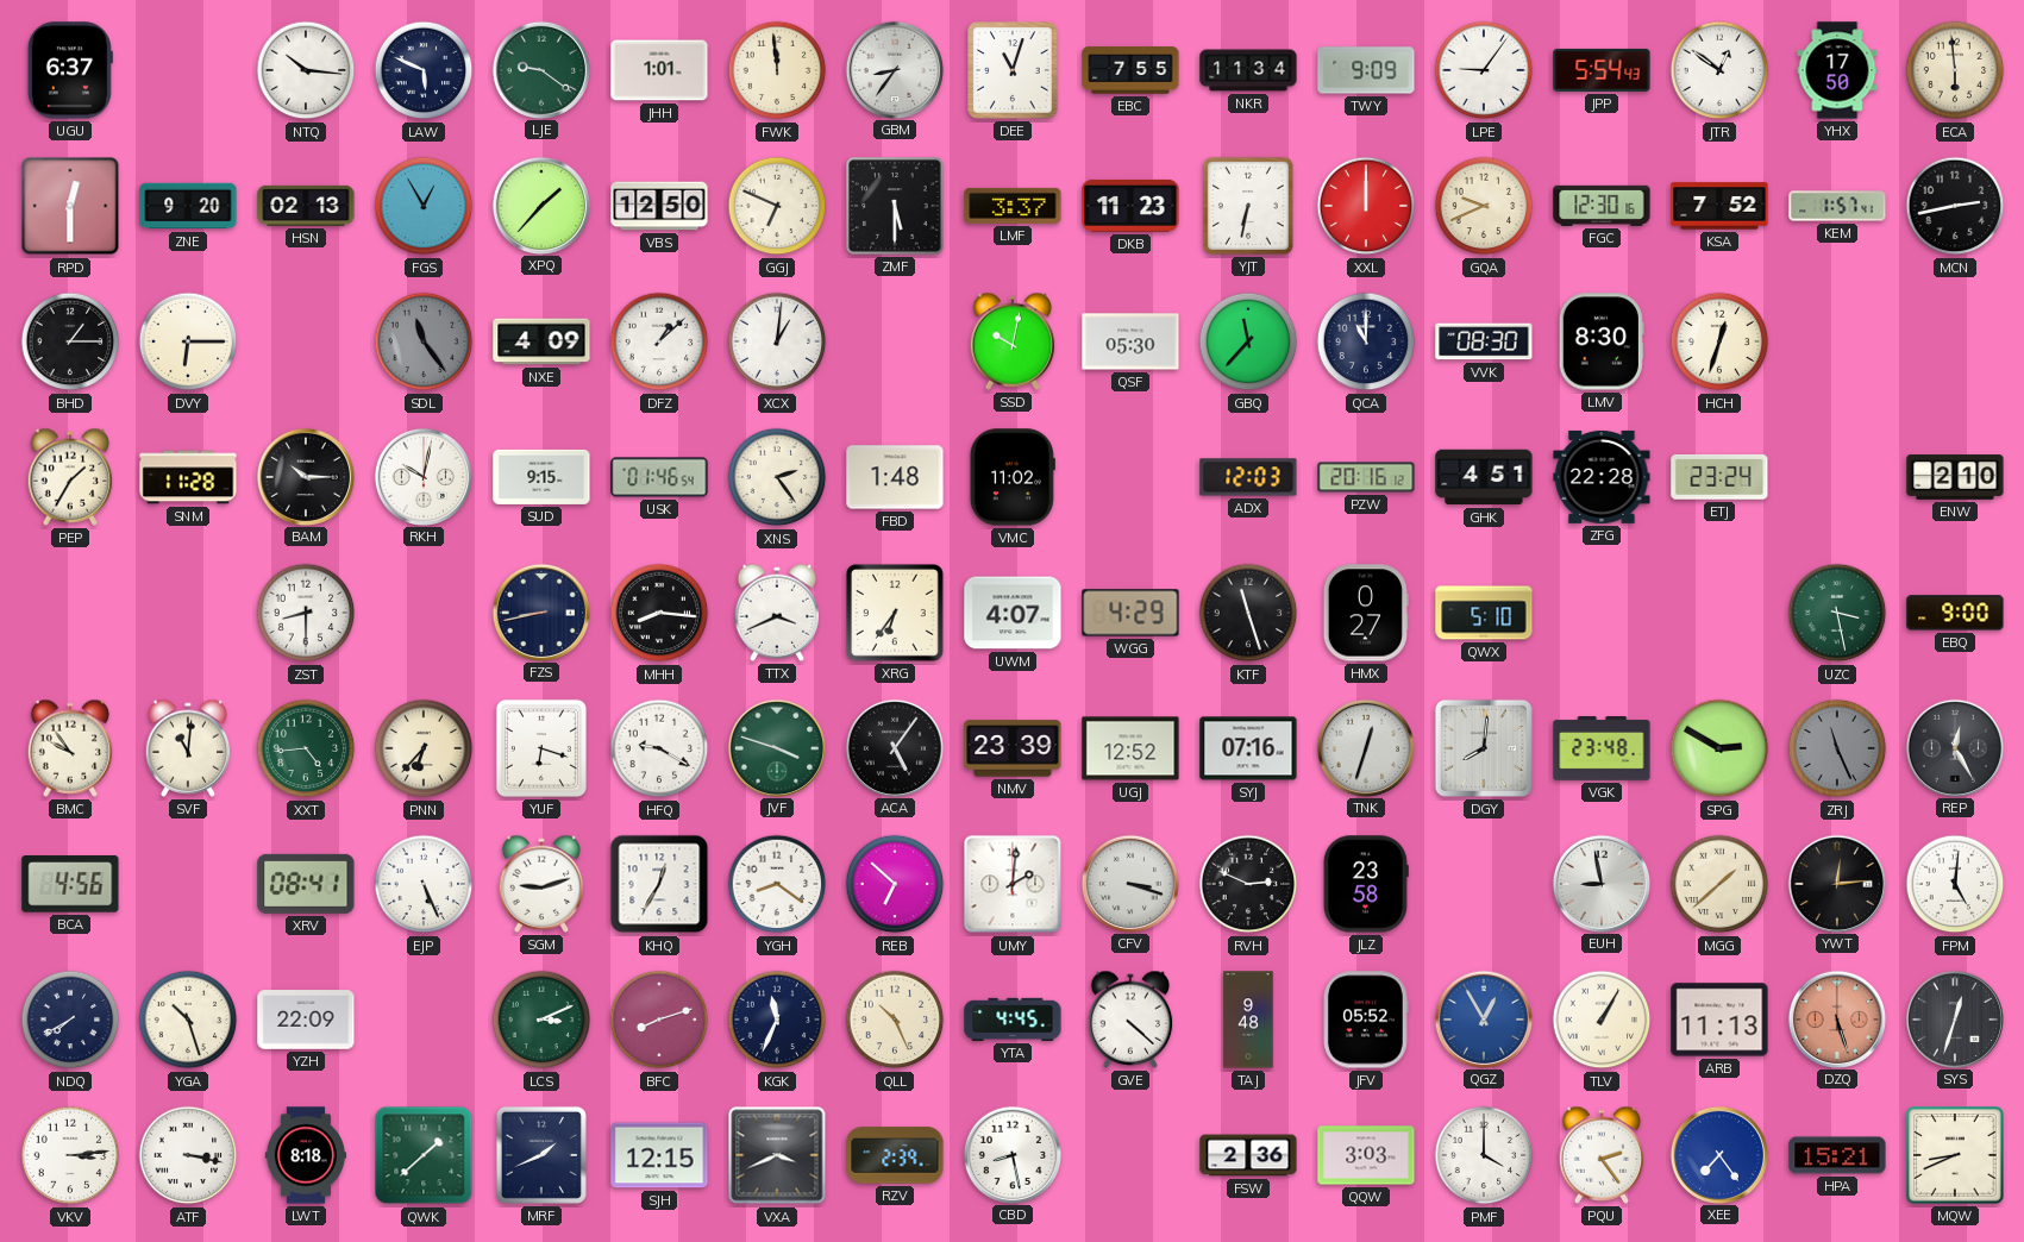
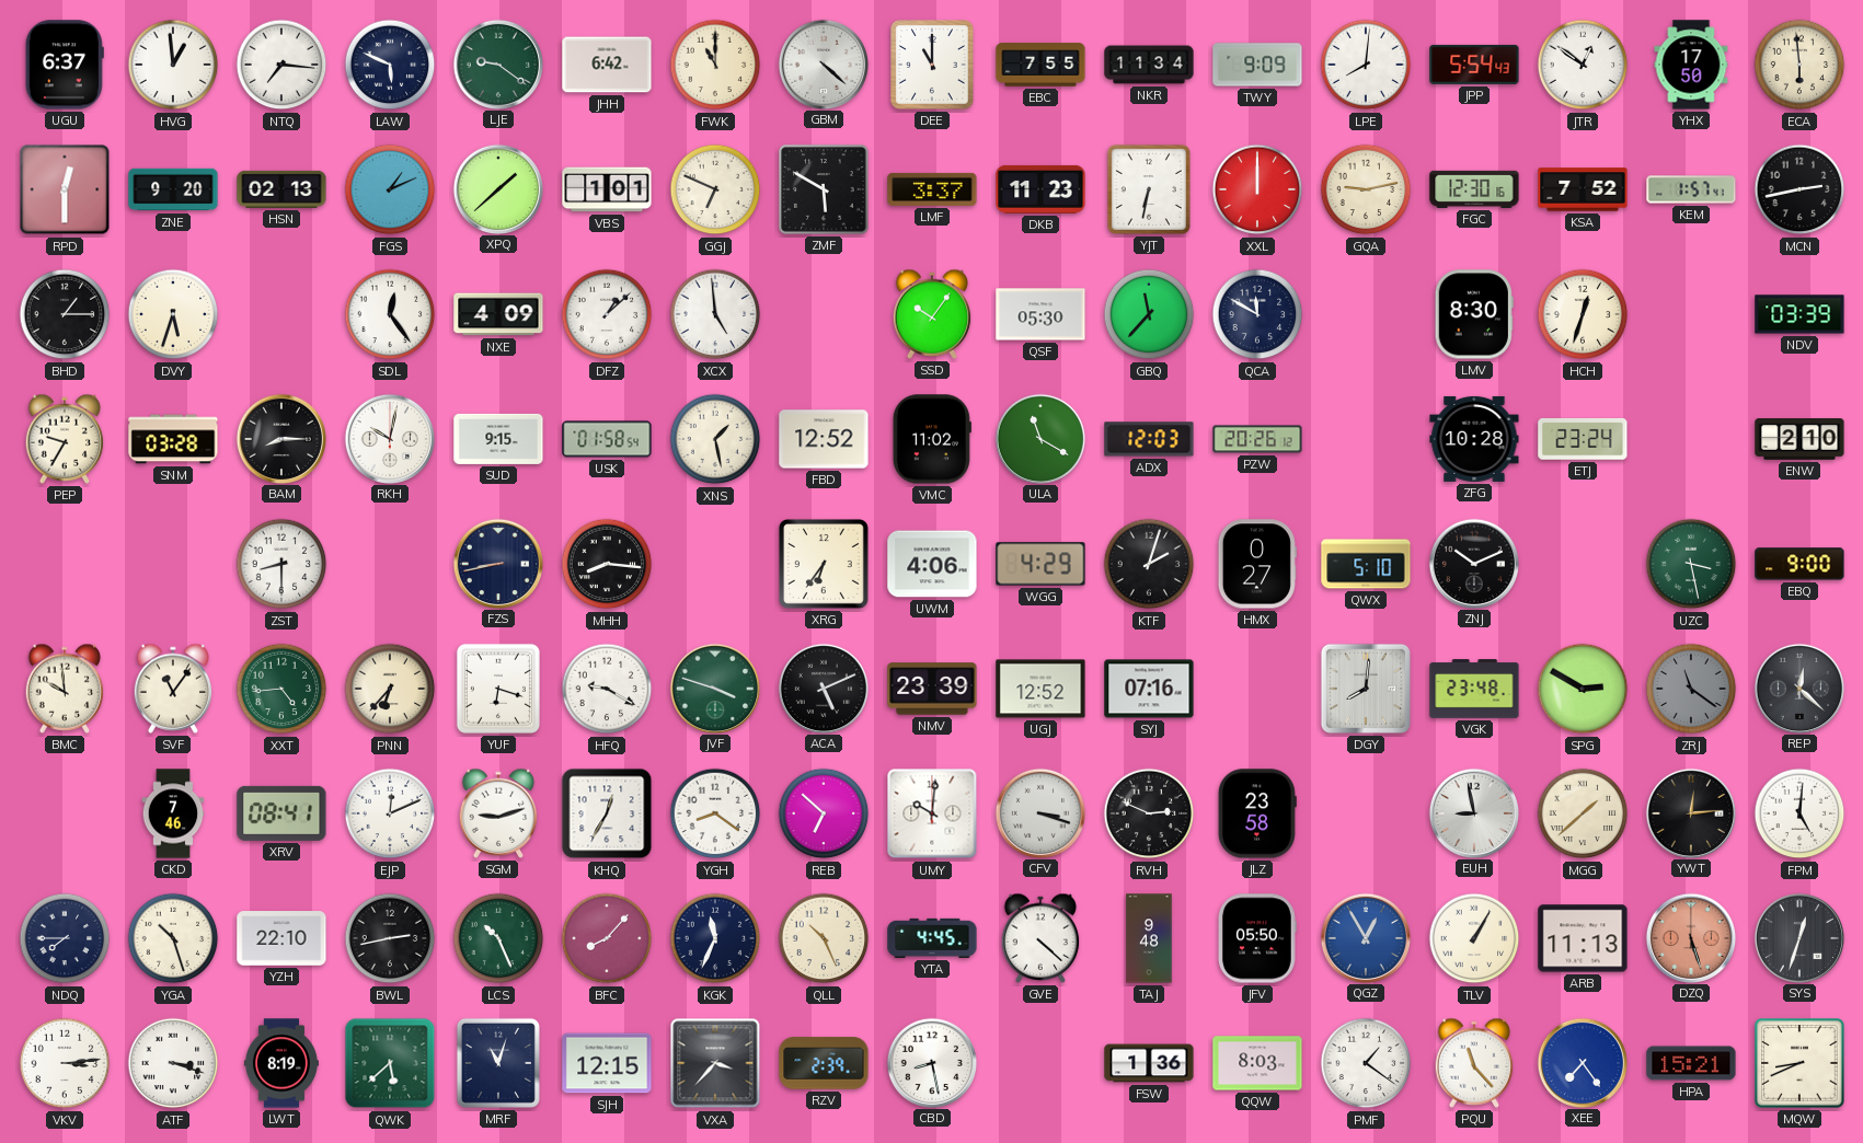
HVG: none -> 12:59 (173, 65)
NTQ: 10:16 -> 7:16 (281, 65)
JHH: 1:01 -> 6:42 (607, 65)
FWK: 11:59 -> 11:00 (715, 65)
GBM: 8:36 -> 4:22 (823, 63)
DEE: 11:03 -> 11:00 (932, 65)
LPE: 9:06 -> 8:01 (1366, 65)
FGS: 12:55 -> 1:11 (390, 189)
XPQ: 1:37 -> 1:38 (497, 188)
VBS: 12:50 -> 1:01 (607, 189)
ZMF: 5:30 -> 5:50 (824, 189)
GQA: 9:41 -> 9:13 (1366, 189)
DVY: 6:15 -> 5:33 (173, 314)
SDL: 11:24 -> 12:24 (390, 314)
SDL dial: grey -> white (390, 314)
XCX: 1:01 -> 4:59 (715, 314)
SSD: 10:02 -> 10:06 (932, 314)
QCA: 11:00 -> 11:50 (1257, 314)
VVK: 08:30 -> none (1484, 341)
NDV: none -> 03:39 (1799, 314)
PEP: 1:35 -> 9:35 (65, 439)
SNM: 11:28 -> 03:28 (173, 439)
BAM: 10:15 -> 8:15 (280, 438)
USK: 01:46 -> 01:58 (607, 439)
XNS: 2:24 -> 1:28 (715, 439)
FBD: 1:48 -> 12:52 (824, 439)
ULA: none -> 11:20 (1039, 438)
PZW: 20:16 -> 20:26 (1257, 439)
GHK: 4:51 -> none (1484, 477)
ZFG: 22:28 -> 10:28 (1474, 439)
TTX: 3:41 -> none (777, 613)
UWM: 4:07 -> 4:06 (932, 564)
KTF: 11:27 -> 2:03 (1149, 564)
ZNJ: none -> 10:11 (1473, 563)
BMC: 9:54 -> 9:59 (65, 689)
SVF: 11:01 -> 11:06 (173, 689)
ACA: 5:06 -> 5:11 (823, 688)
TNK: 12:33 -> none (1365, 747)
ZRJ: 11:26 -> 11:21 (1691, 689)
REP: 12:25 -> 12:22 (1798, 688)
BCA: 4:56 -> none (70, 885)
CKD: none -> 7:46 (173, 813)
EJP: 5:26 -> 12:11 (390, 813)
UMY: 2:01 -> 10:01 (932, 813)
NDQ: 7:40 -> 7:45 (65, 938)
YZH: 22:09 -> 22:10 (281, 938)
BWL: none -> 2:43 (390, 938)
LCS: 3:11 -> 10:26 (498, 938)
BFC: 8:12 -> 8:07 (607, 938)
JFV: 05:52 -> 05:50 (1257, 938)
ATF: 3:17 -> 3:18 (173, 1063)
LWT: 8:18 -> 8:19 (281, 1063)
QWK: 1:38 -> 5:38 (390, 1063)
MRF: 1:41 -> 11:03 (498, 1063)
VXA: 3:41 -> 3:37 (715, 1063)
FSW: 2:36 -> 1:36 (1149, 1063)
QQW: 3:03 -> 8:03 (1257, 1063)
PMF: 4:00 -> 1:21 (1366, 1063)
PQU: 2:24 -> 11:23 (1474, 1063)
